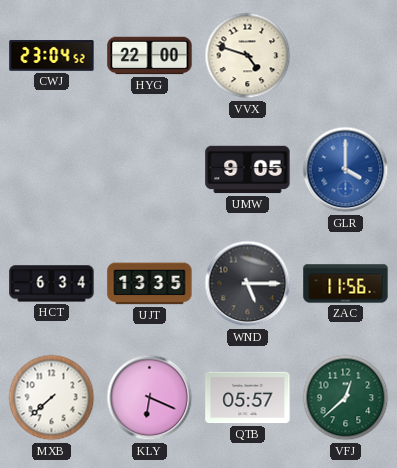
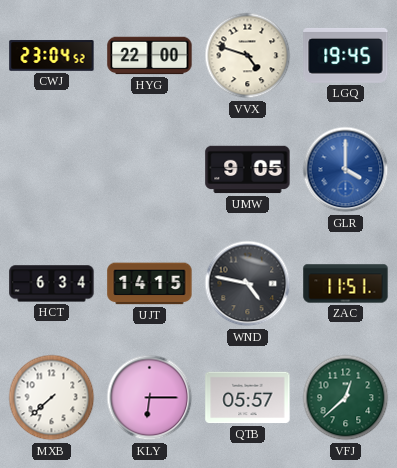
LGQ: none -> 19:45 (346, 55)
UJT: 13:35 -> 14:15 (150, 284)
WND: 5:15 -> 4:47 (248, 284)
ZAC: 11:56 -> 11:51 (346, 284)
KLY: 6:19 -> 6:15 (150, 398)
